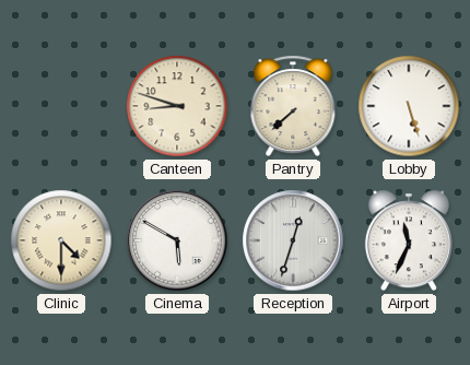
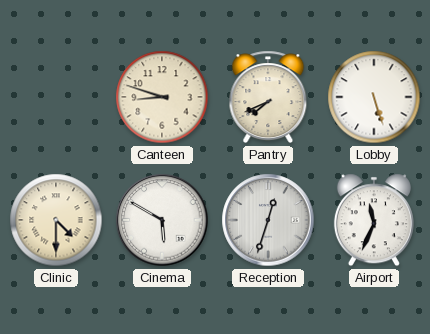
Pantry: 7:38 -> 7:41 (268, 97)
